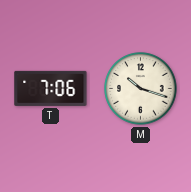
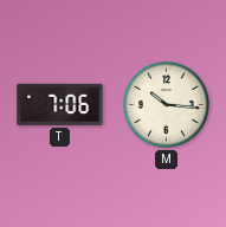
M: 10:18 -> 10:16 (167, 105)
